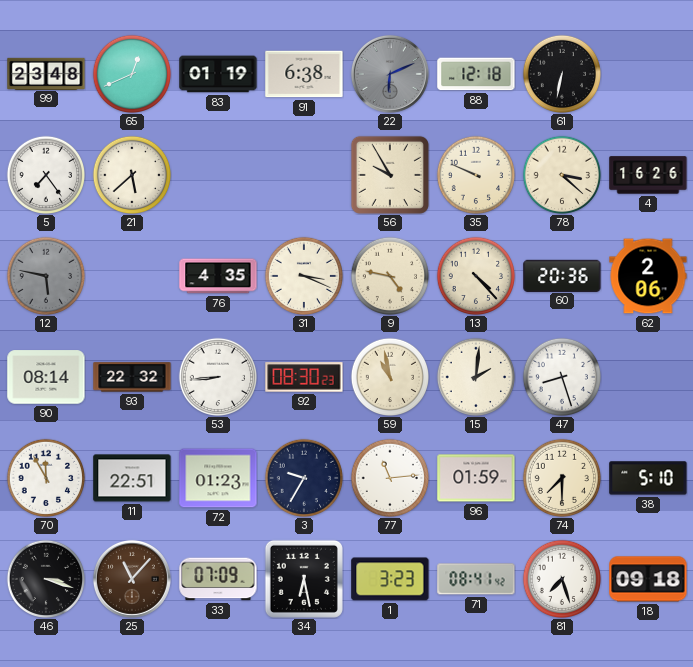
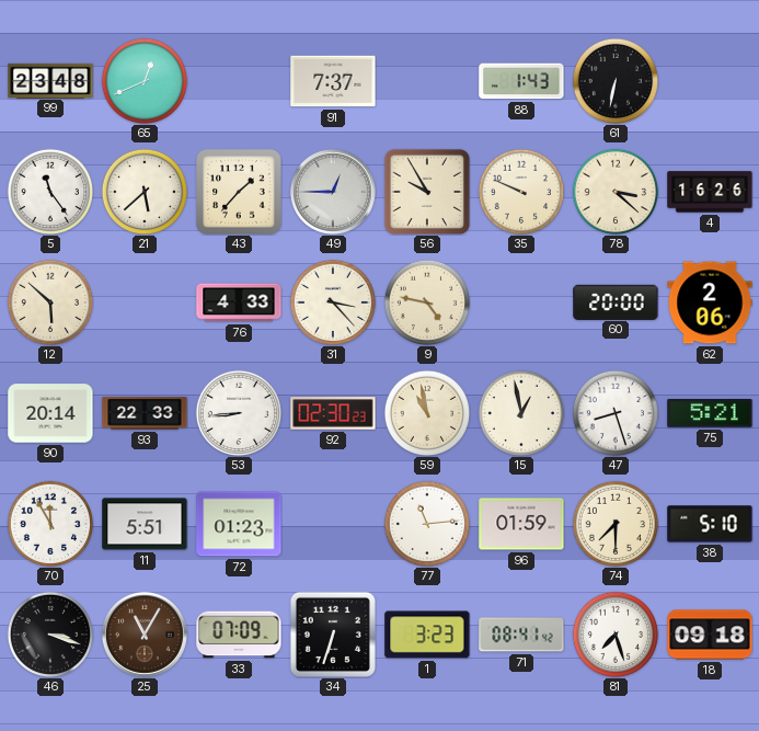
83: 01:19 -> none (218, 74)
91: 6:38 -> 7:37 (333, 81)
22: 6:11 -> none (390, 74)
88: 12:18 -> 1:43 (521, 81)
5: 7:24 -> 11:24 (49, 191)
43: none -> 1:37 (239, 192)
49: none -> 12:45 (333, 192)
12: 5:47 -> 5:52 (49, 301)
12 dial: grey -> cream (49, 301)
76: 4:35 -> 4:33 (239, 302)
31: 3:19 -> 3:23 (332, 301)
13: 4:23 -> none (475, 275)
60: 20:36 -> 20:00 (616, 301)
90: 08:14 -> 20:14 (50, 413)
93: 22:32 -> 22:33 (145, 413)
92: 08:30 -> 02:30 (333, 413)
15: 2:01 -> 12:58 (520, 412)
75: none -> 5:21 (710, 414)
11: 22:51 -> 5:51 (145, 524)
3: 9:35 -> none (303, 477)
25: 11:07 -> 11:05 (145, 635)
34: 6:28 -> 6:33 (333, 635)
